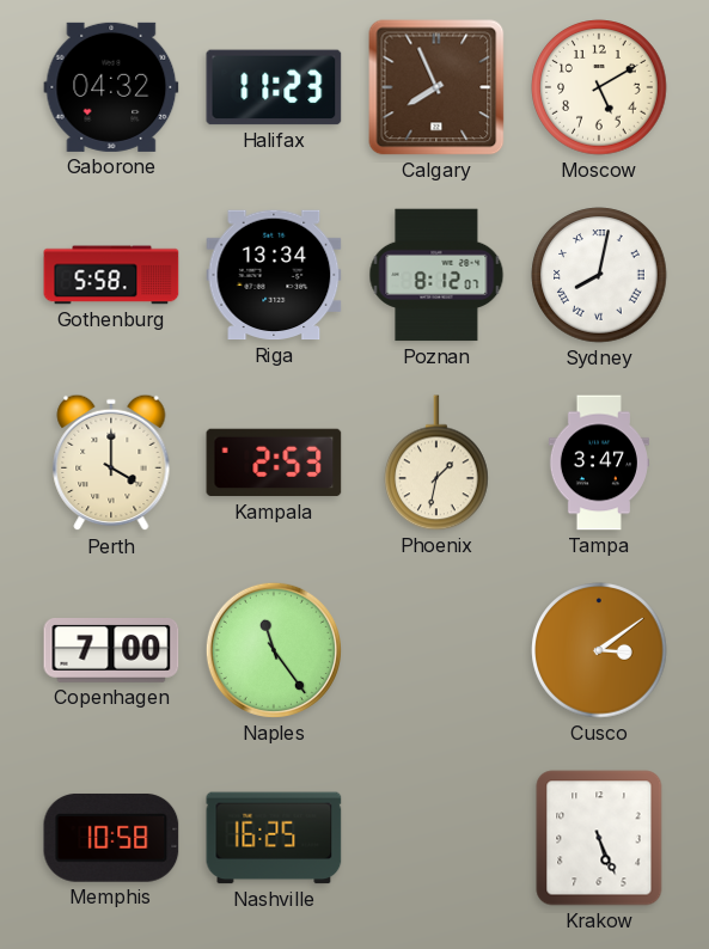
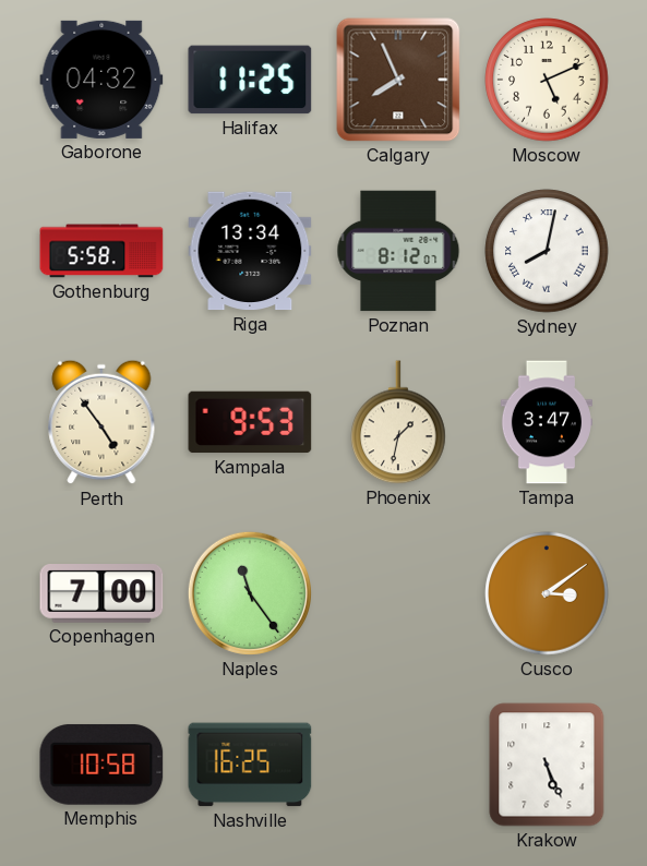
Halifax: 11:23 -> 11:25 (250, 80)
Moscow: 5:10 -> 5:11 (547, 80)
Perth: 4:00 -> 4:54 (101, 422)
Kampala: 2:53 -> 9:53 (250, 422)
